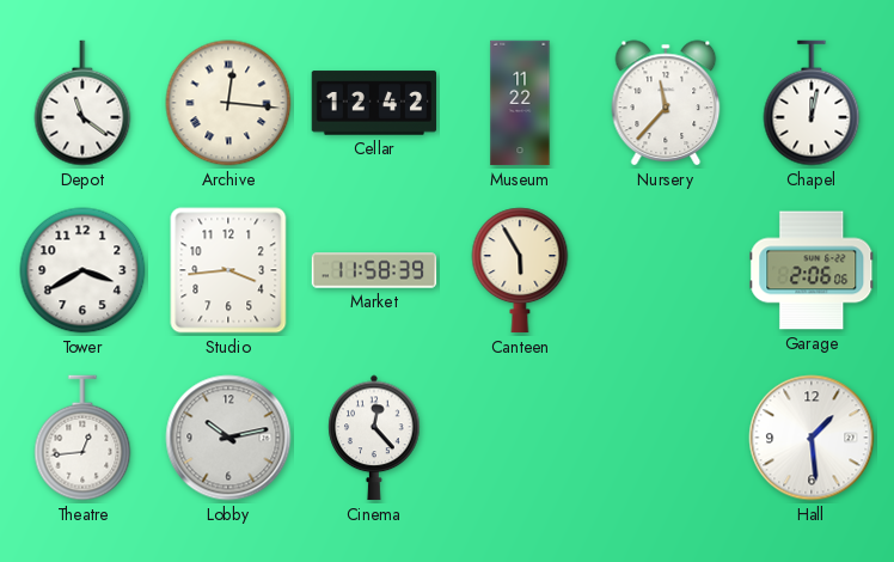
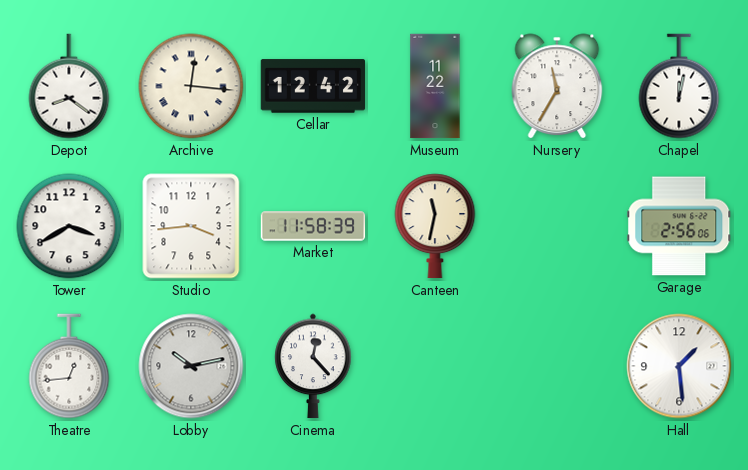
Depot: 11:21 -> 8:21 (69, 86)
Nursery: 11:37 -> 11:35 (557, 86)
Canteen: 5:55 -> 11:32 (435, 226)
Garage: 2:06 -> 2:56 (679, 226)
